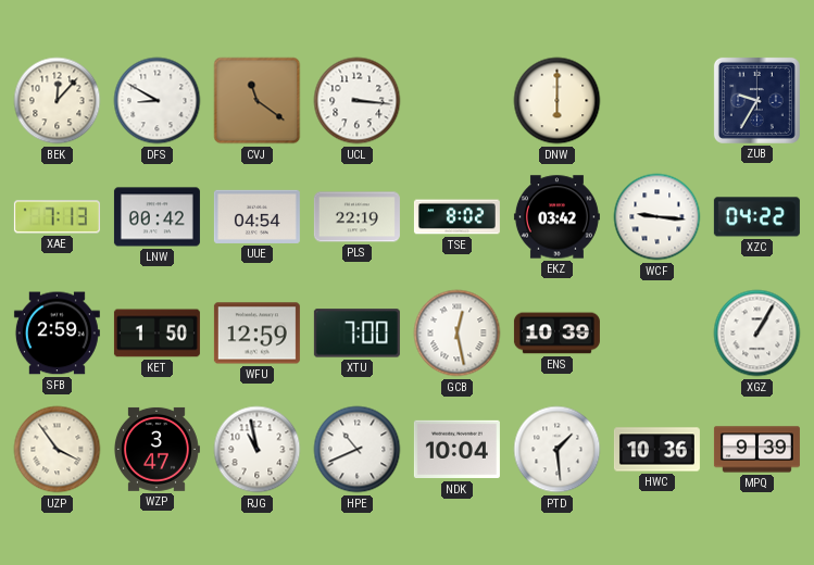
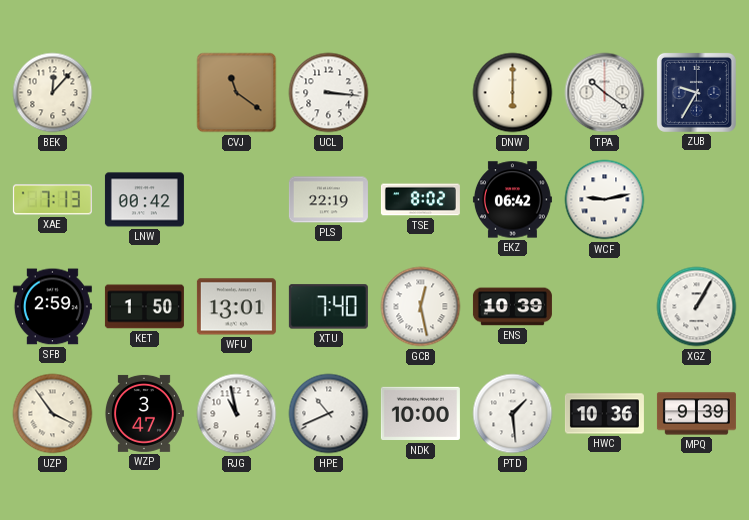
DFS: 8:50 -> none (158, 101)
TPA: none -> 10:21 (605, 93)
UUE: 04:54 -> none (256, 216)
EKZ: 03:42 -> 06:42 (512, 200)
WCF: 9:16 -> 9:13 (605, 200)
XZC: 04:22 -> none (756, 217)
WFU: 12:59 -> 13:01 (236, 307)
XTU: 7:00 -> 7:40 (328, 307)
NDK: 10:04 -> 10:00 (420, 414)
